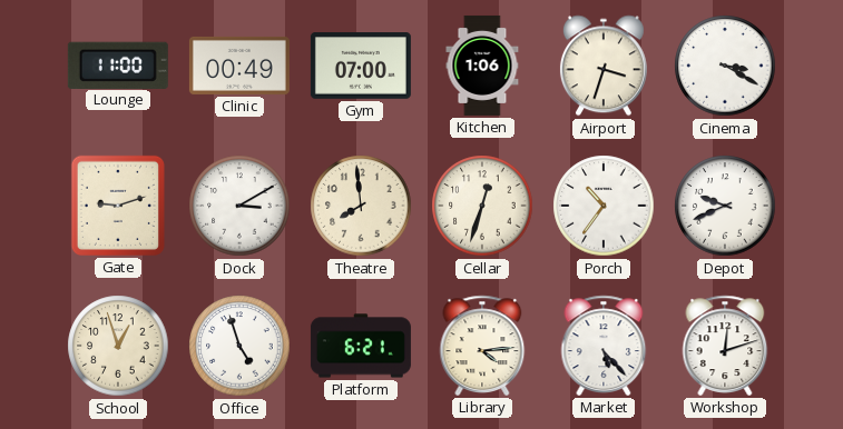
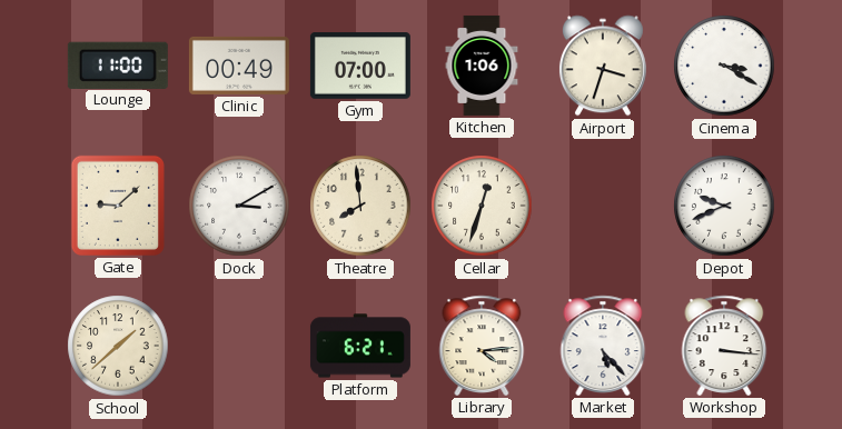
Gate: 9:12 -> 9:08 (118, 206)
Porch: 10:36 -> none (604, 206)
School: 12:57 -> 1:38 (118, 346)
Office: 4:57 -> none (239, 346)
Workshop: 12:12 -> 3:16 (724, 346)
